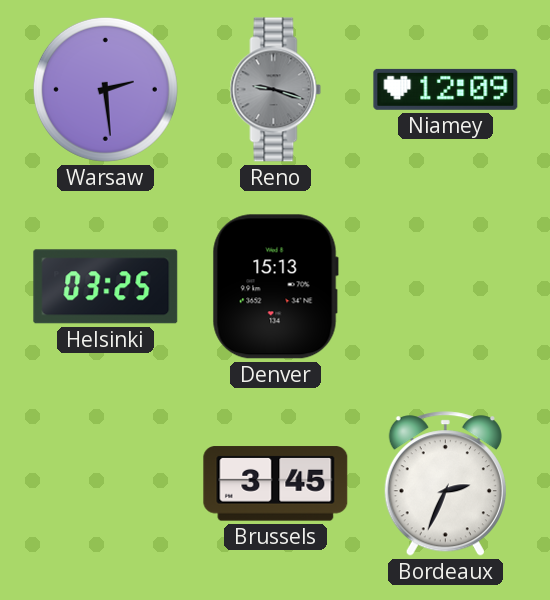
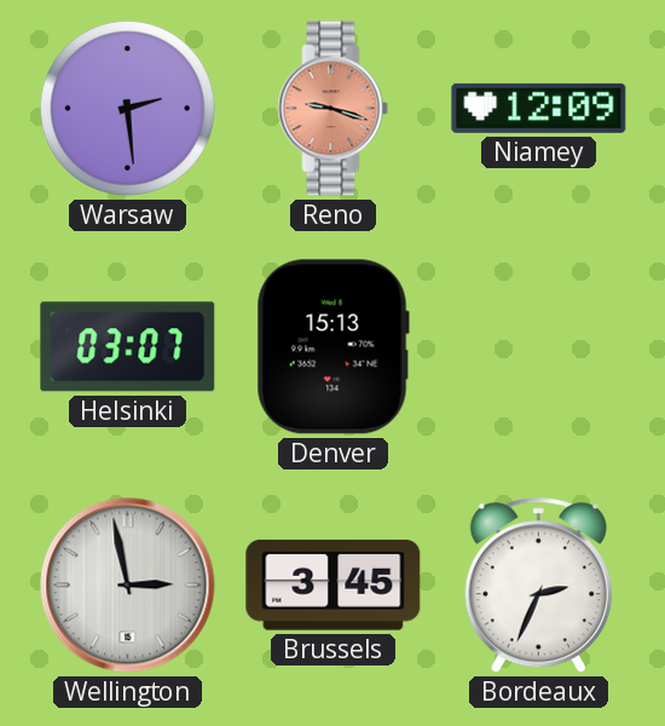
Reno dial: grey -> salmon (334, 109)
Helsinki: 03:25 -> 03:07 (128, 347)
Wellington: none -> 2:58 (128, 586)
